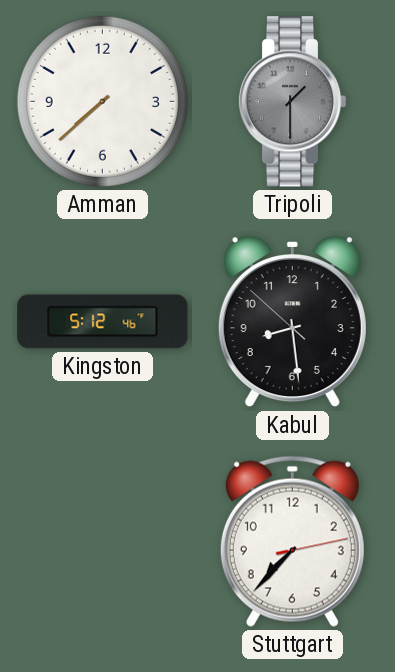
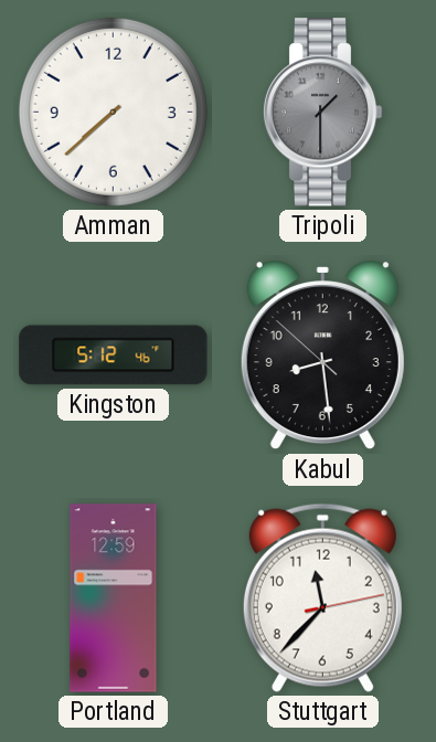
Portland: none -> 12:59 (114, 598)
Stuttgart: 7:37 -> 11:37 (322, 597)
